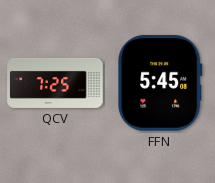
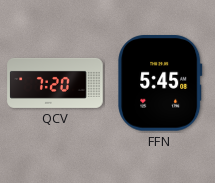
QCV: 7:25 -> 7:20 (55, 83)
